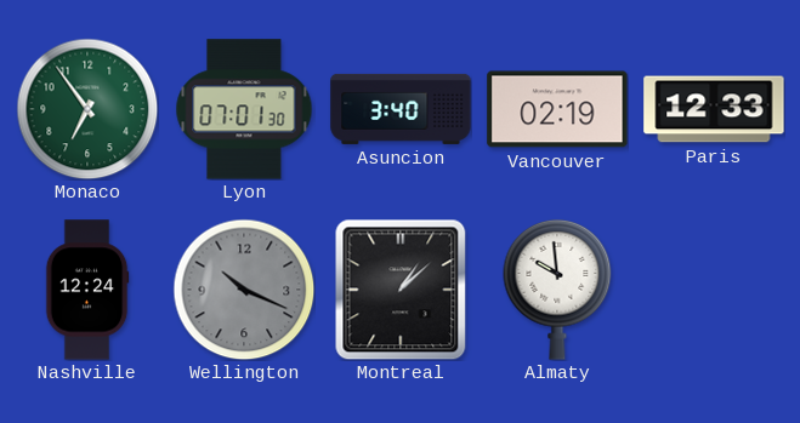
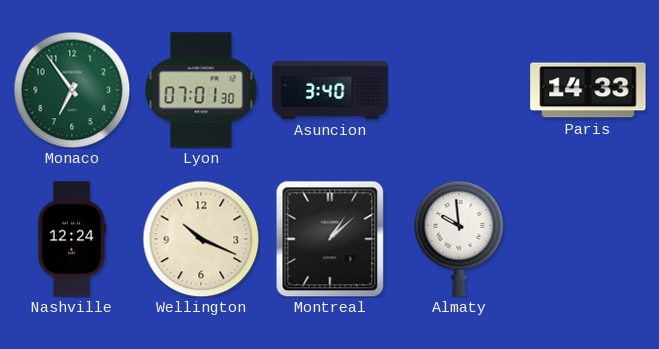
Vancouver: 02:19 -> none (557, 109)
Paris: 12:33 -> 14:33 (588, 90)
Wellington dial: grey -> cream (201, 239)
